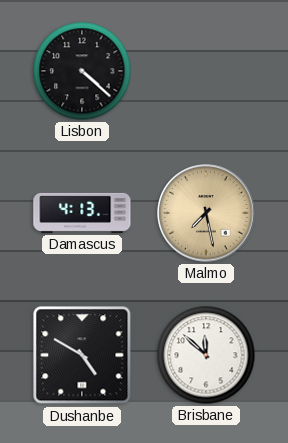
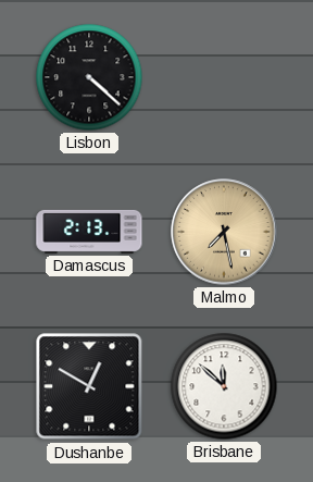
Damascus: 4:13 -> 2:13 (89, 232)
Dushanbe: 4:50 -> 12:50 (89, 386)
